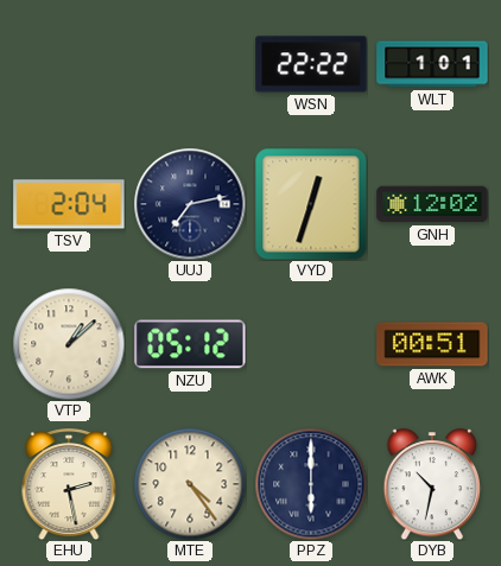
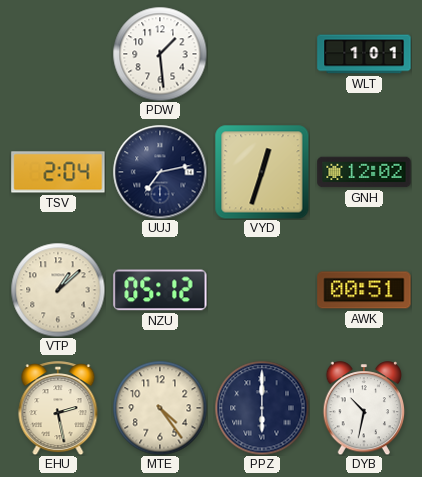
PDW: none -> 1:29 (160, 54)
WSN: 22:22 -> none (311, 64)
